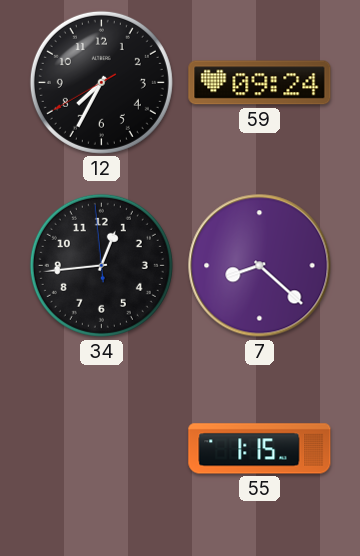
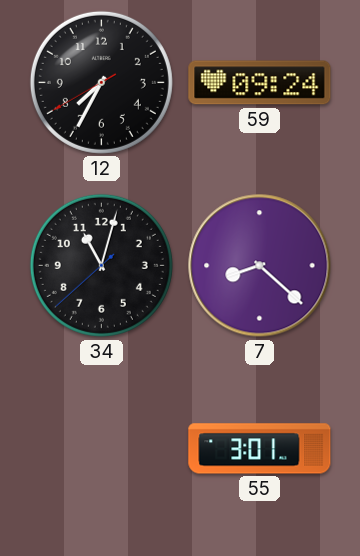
34: 12:43 -> 11:02 (101, 265)
55: 1:15 -> 3:01 (260, 449)
